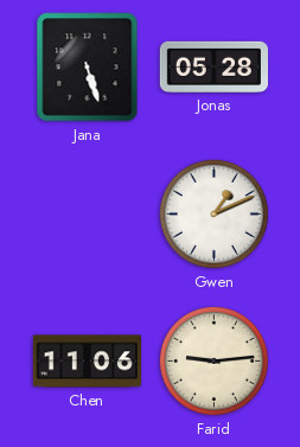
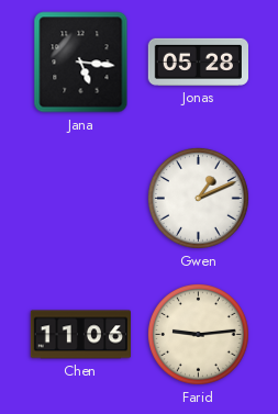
Jana: 5:27 -> 5:16 (81, 63)
